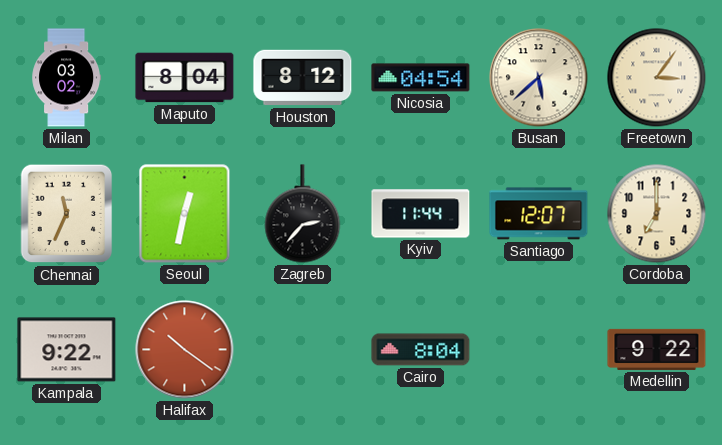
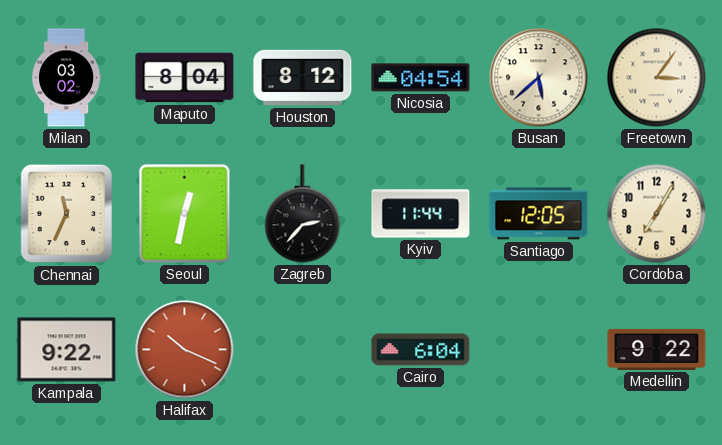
Santiago: 12:07 -> 12:05 (539, 214)
Cordoba: 7:00 -> 7:05 (657, 214)
Halifax: 10:21 -> 10:19 (185, 350)
Cairo: 8:04 -> 6:04 (421, 350)
